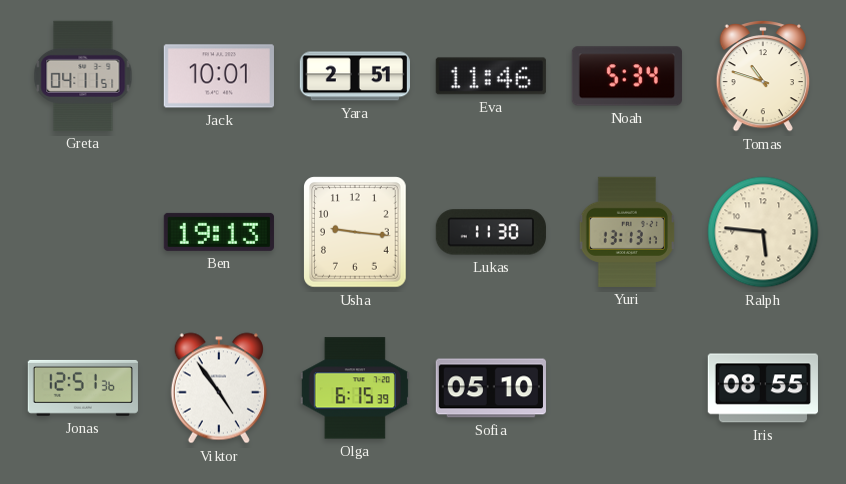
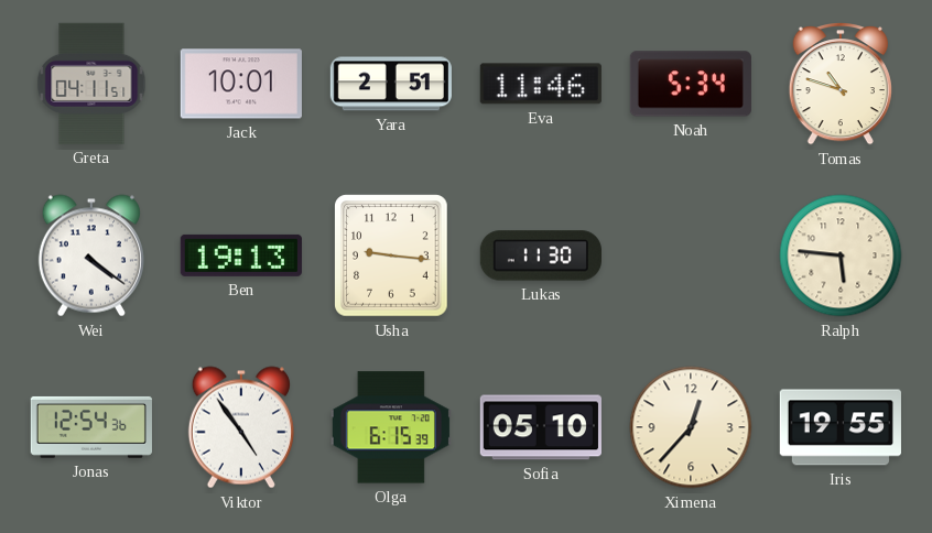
Wei: none -> 4:21 (91, 255)
Yuri: 13:13 -> none (627, 232)
Jonas: 12:51 -> 12:54 (91, 427)
Ximena: none -> 12:37 (691, 427)
Iris: 08:55 -> 19:55 (841, 427)
